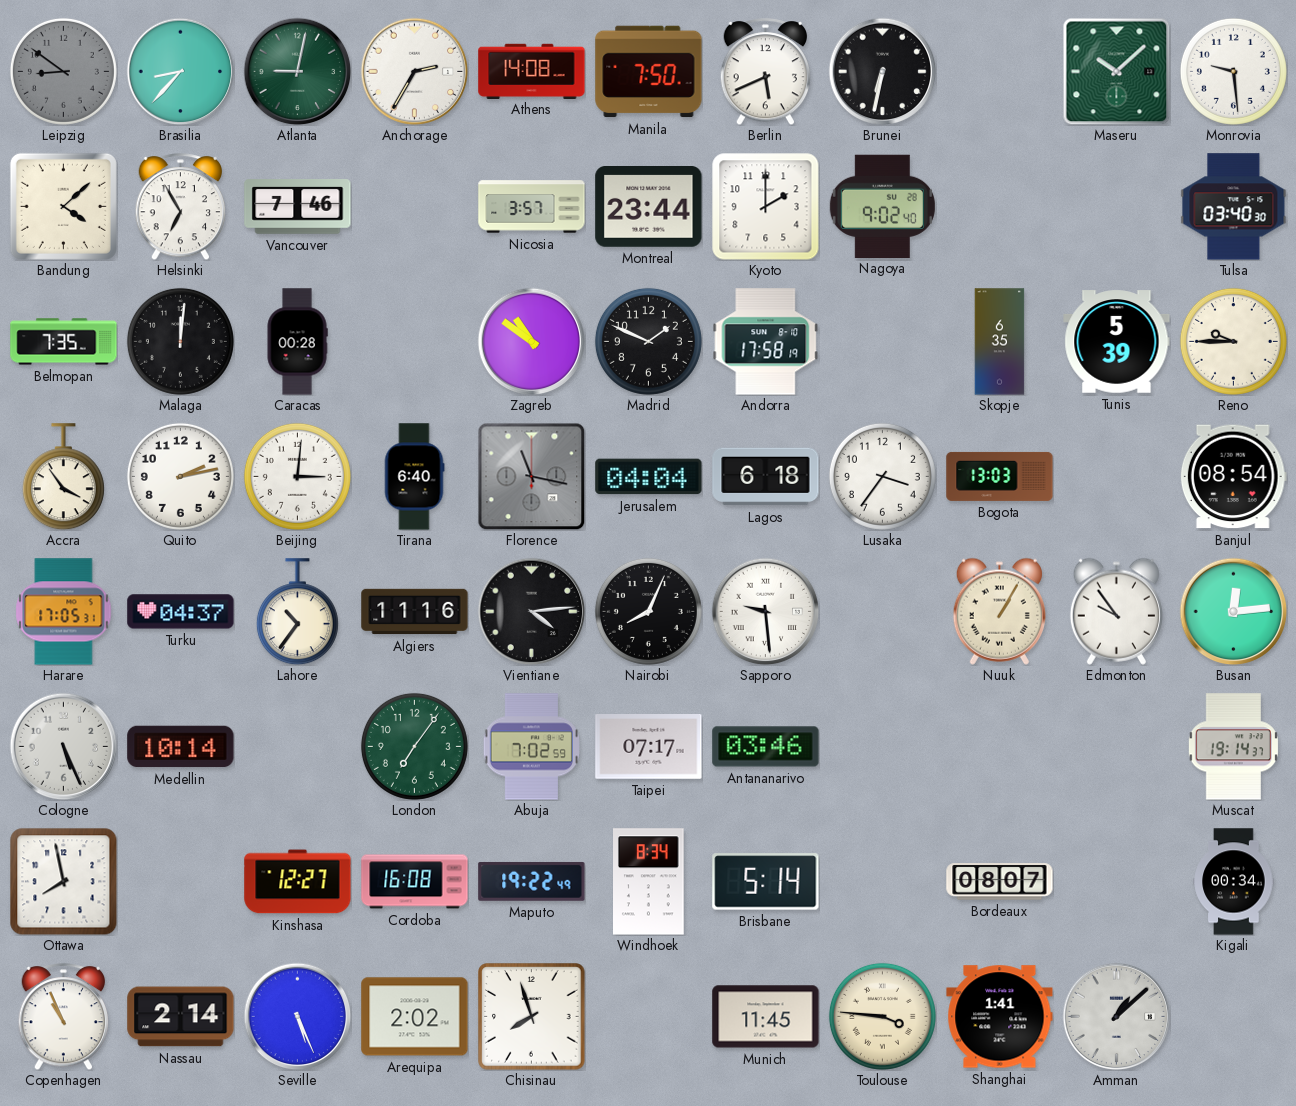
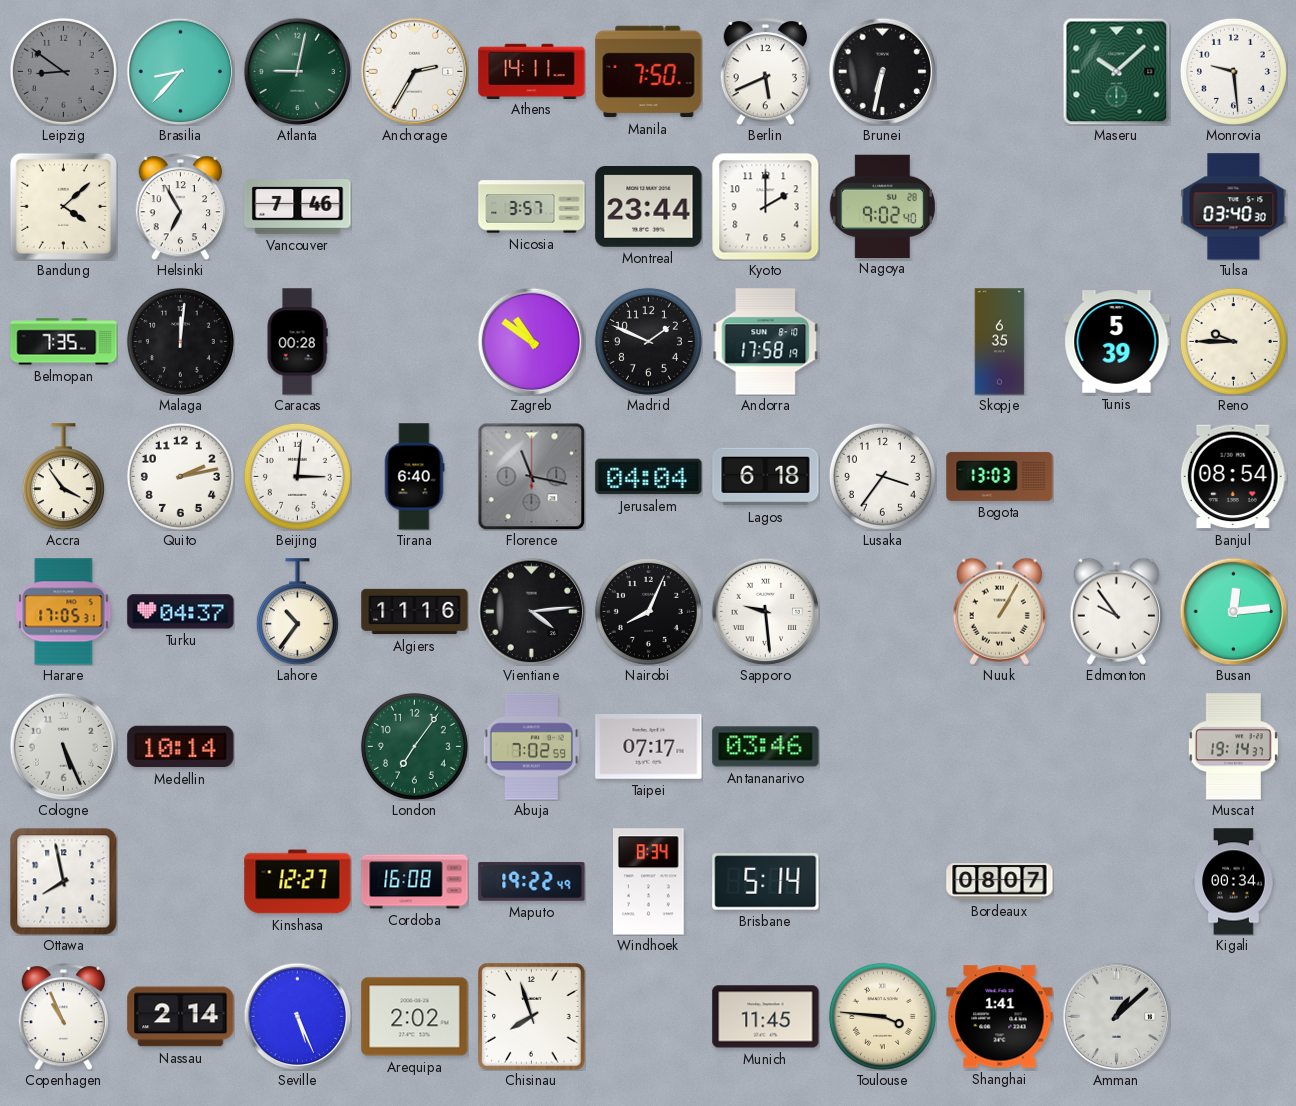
Athens: 14:08 -> 14:11 (532, 71)
